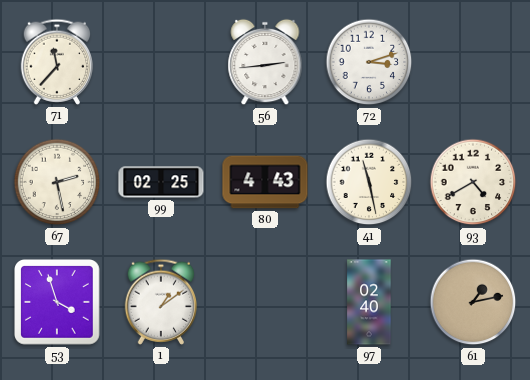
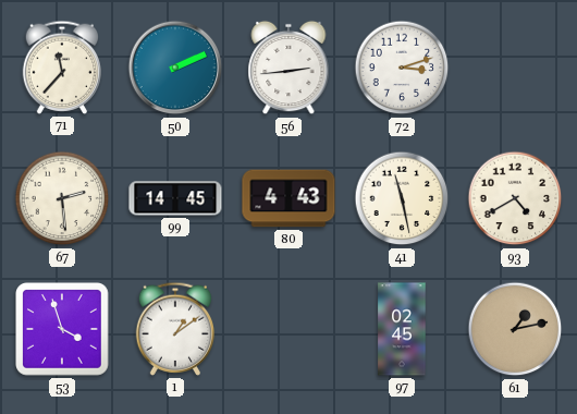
50: none -> 2:11 (175, 68)
67: 2:28 -> 2:29 (62, 198)
99: 02:25 -> 14:45 (175, 198)
97: 02:40 -> 02:45 (402, 329)
